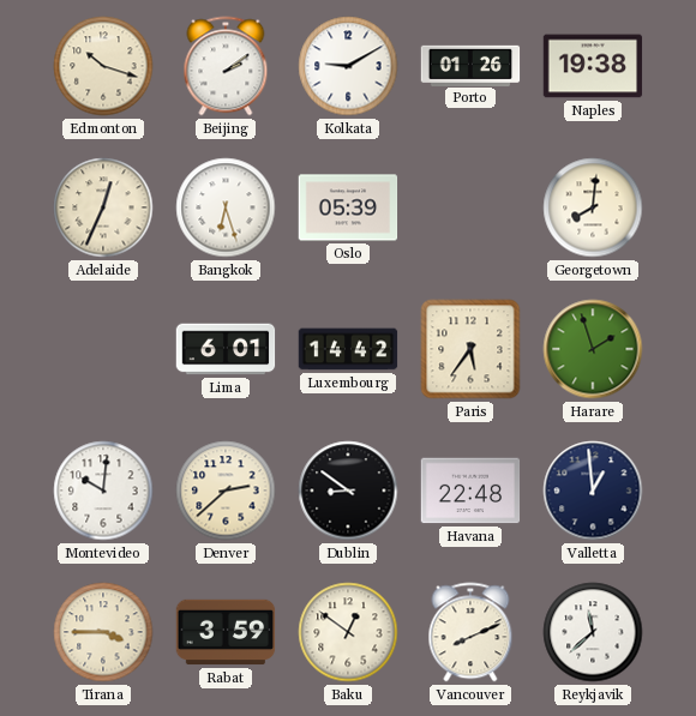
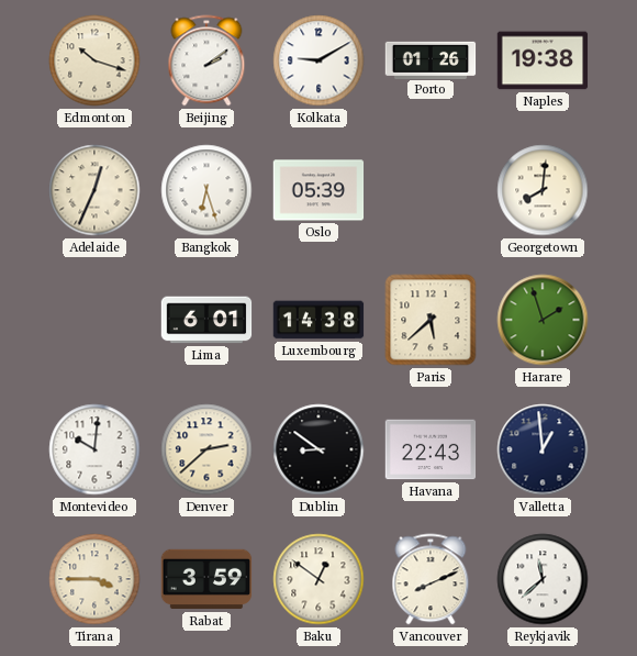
Luxembourg: 14:42 -> 14:38 (318, 320)
Paris: 5:36 -> 5:38 (431, 320)
Havana: 22:48 -> 22:43 (431, 449)
